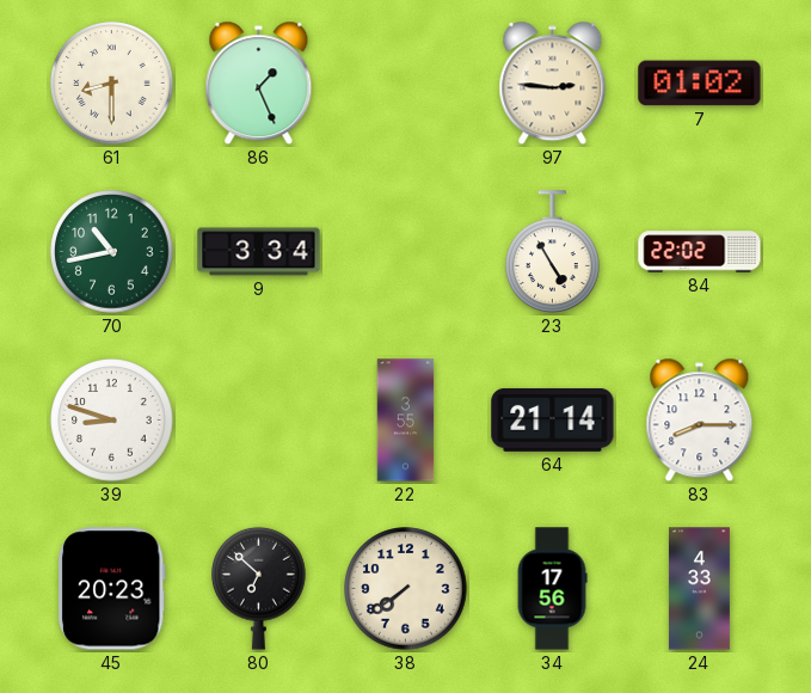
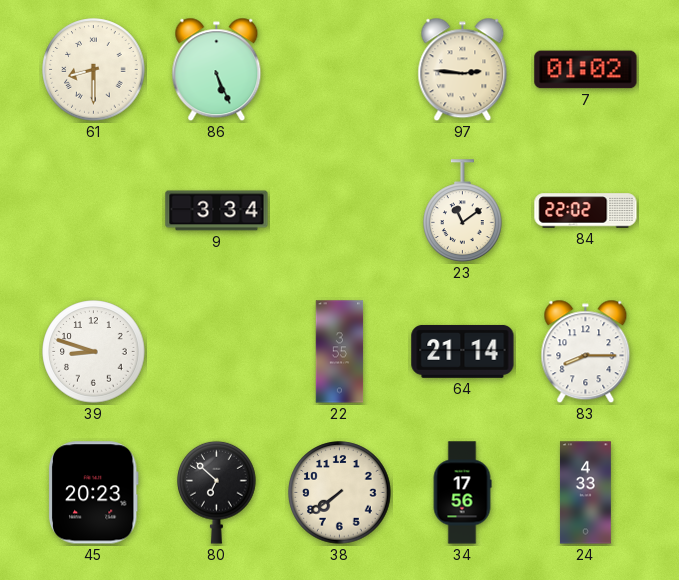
86: 1:26 -> 5:26 (217, 70)
70: 10:43 -> none (112, 252)
23: 4:55 -> 11:09 (463, 211)
